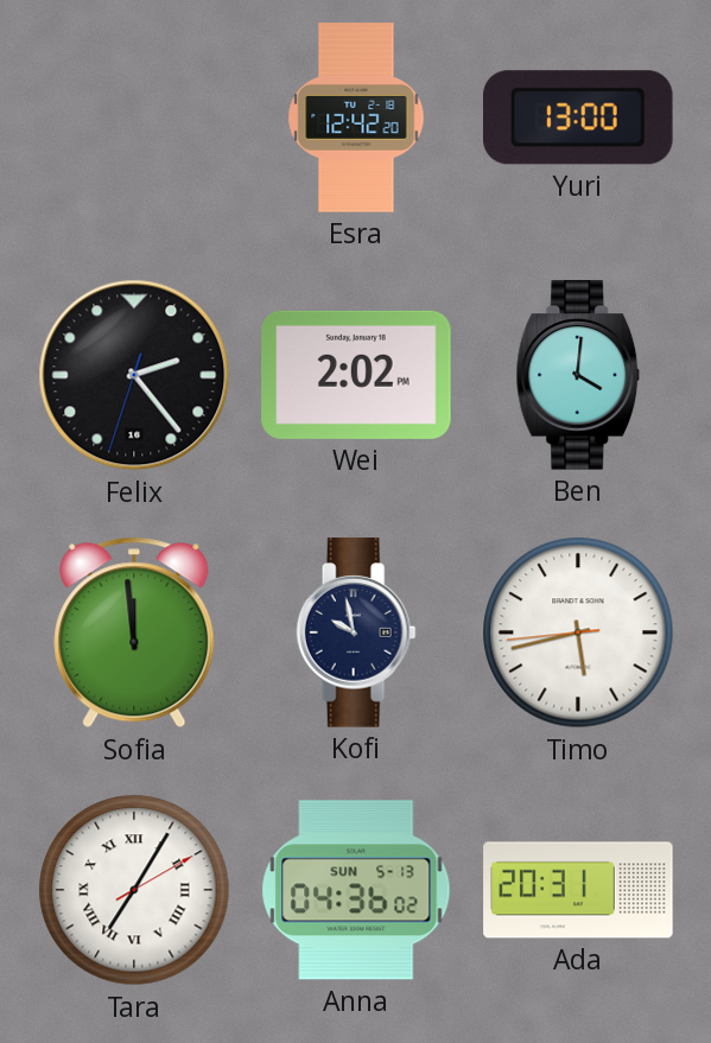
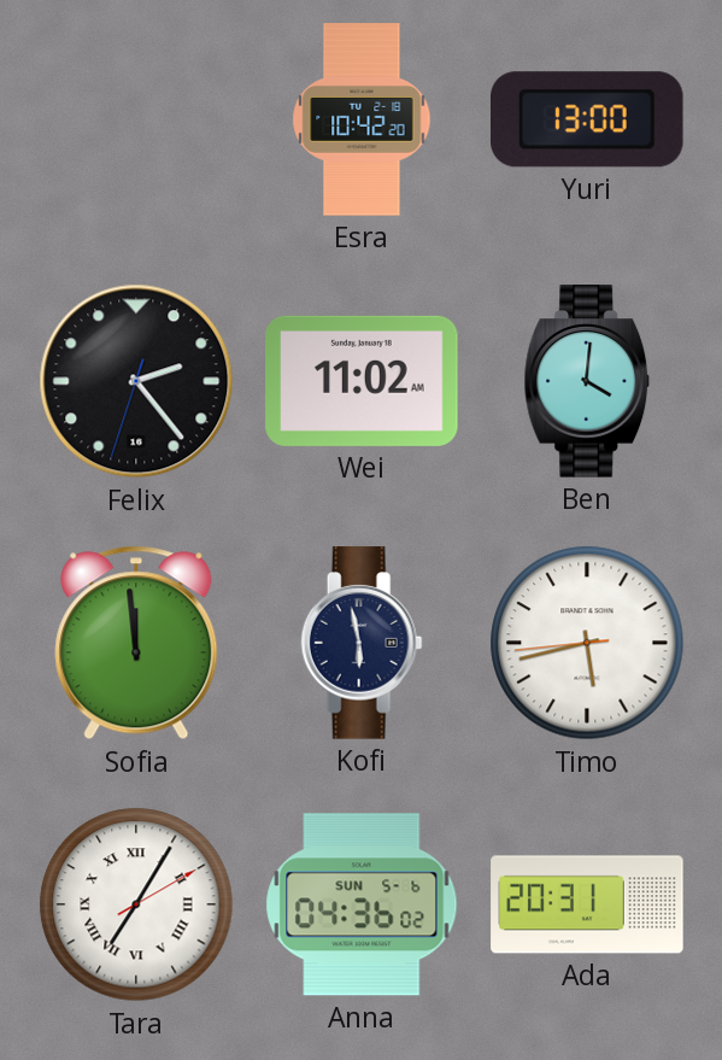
Esra: 12:42 -> 10:42 (362, 119)
Wei: 2:02 -> 11:02 (362, 381)
Kofi: 9:58 -> 5:58 (362, 643)
Anna date: SUN 5-13 -> SUN 5-6 (362, 904)
